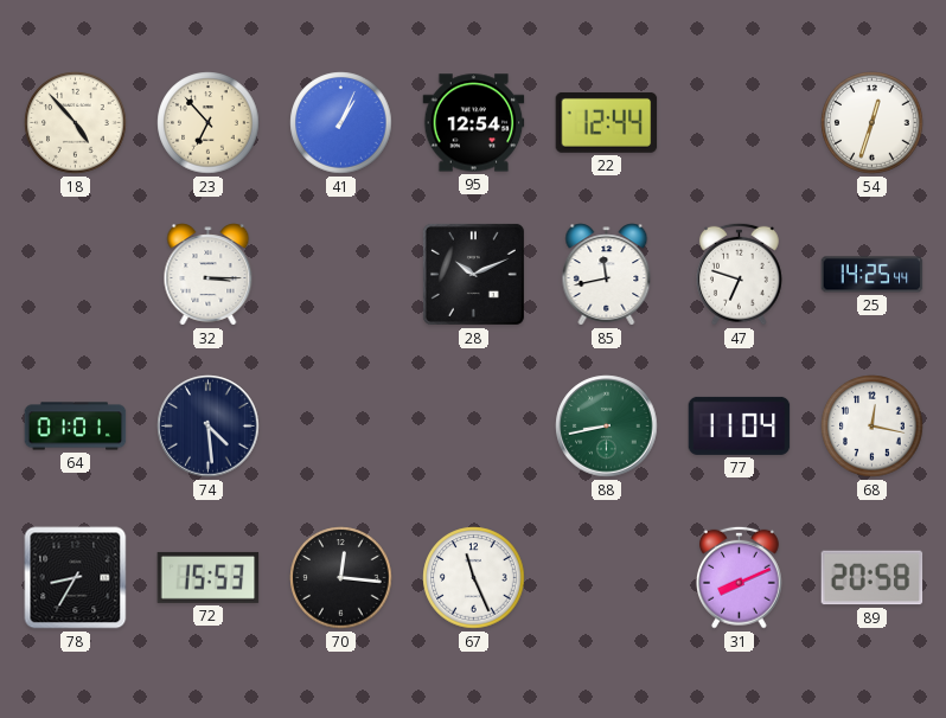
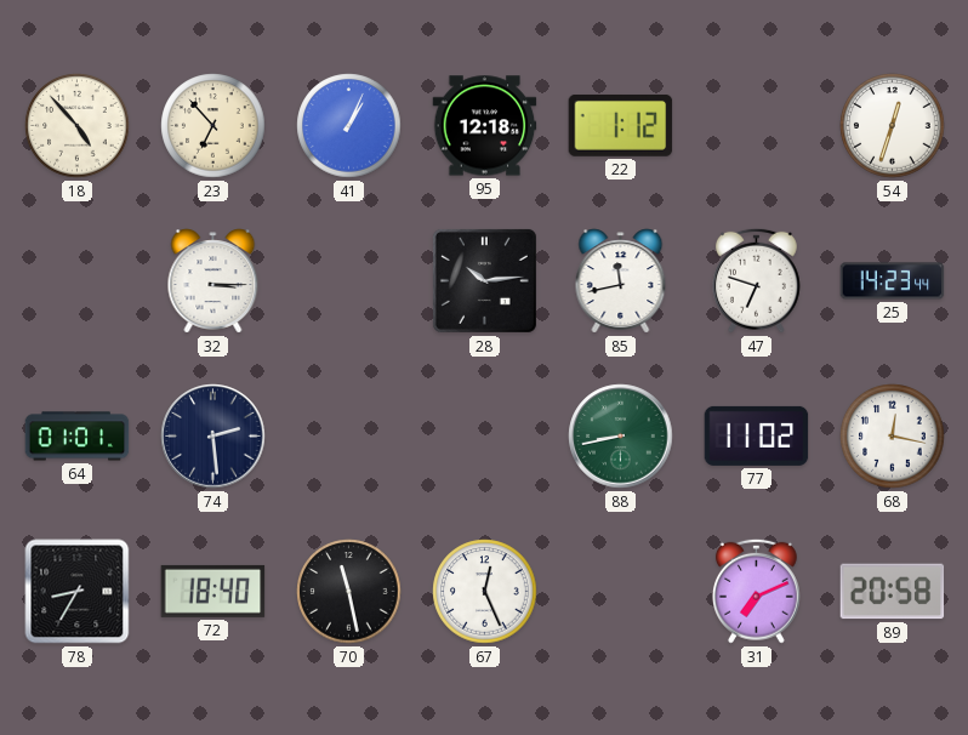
95: 12:54 -> 12:18 (485, 126)
22: 12:44 -> 1:12 (621, 125)
28: 10:11 -> 10:14 (484, 280)
25: 14:25 -> 14:23 (893, 281)
74: 4:29 -> 2:29 (213, 437)
77: 11:04 -> 11:02 (757, 435)
72: 15:53 -> 18:40 (213, 591)
70: 12:16 -> 11:28 (349, 592)
67: 11:26 -> 12:26 (485, 592)
31: 8:11 -> 7:11 (756, 591)
